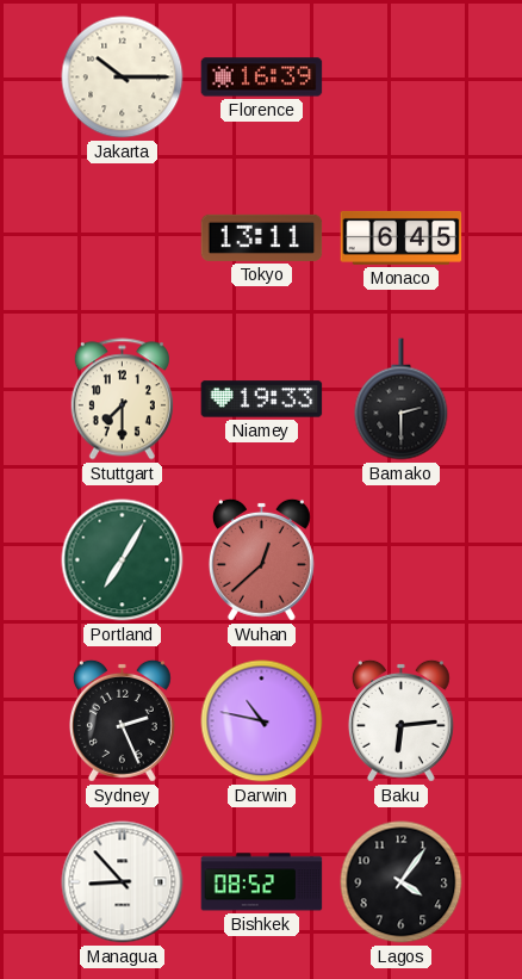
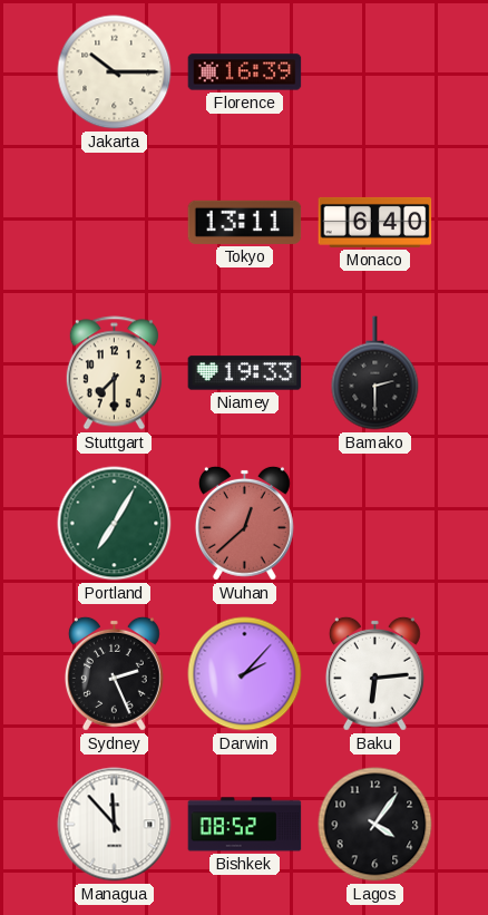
Monaco: 6:45 -> 6:40 (375, 222)
Darwin: 10:47 -> 2:07 (245, 674)
Managua: 8:53 -> 11:53 (115, 825)
